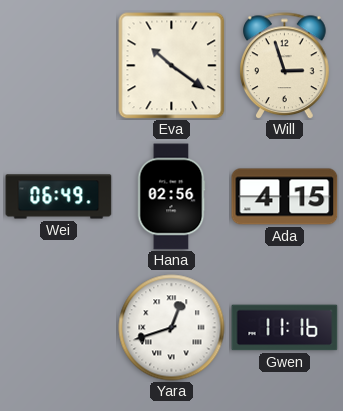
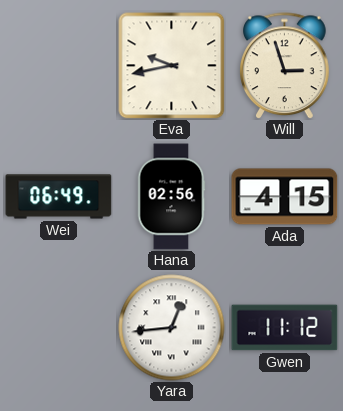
Eva: 10:21 -> 9:43 (172, 66)
Yara: 12:42 -> 12:44 (172, 328)
Gwen: 11:16 -> 11:12 (285, 328)
